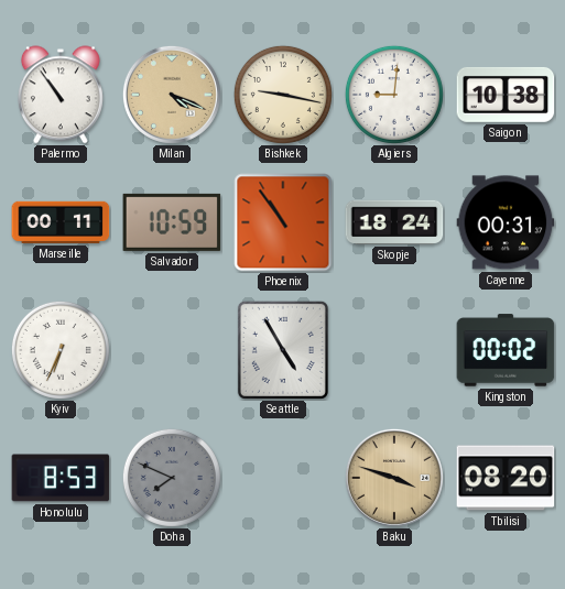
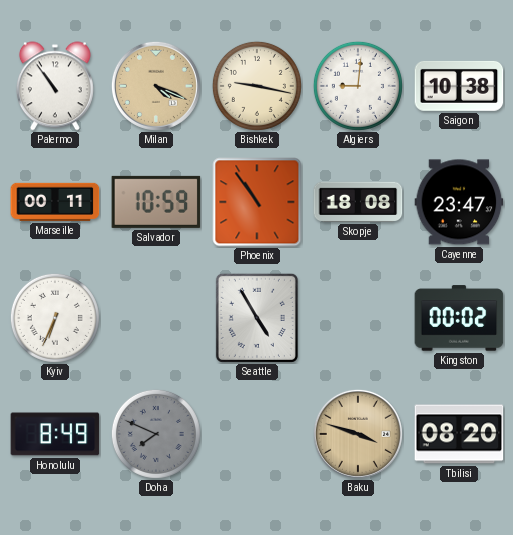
Skopje: 18:24 -> 18:08 (358, 202)
Cayenne: 00:31 -> 23:47 (459, 202)
Honolulu: 8:53 -> 8:49 (55, 434)
